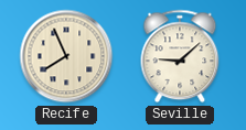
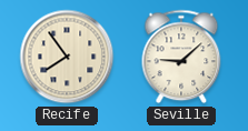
Recife: 7:56 -> 7:54 (67, 57)
